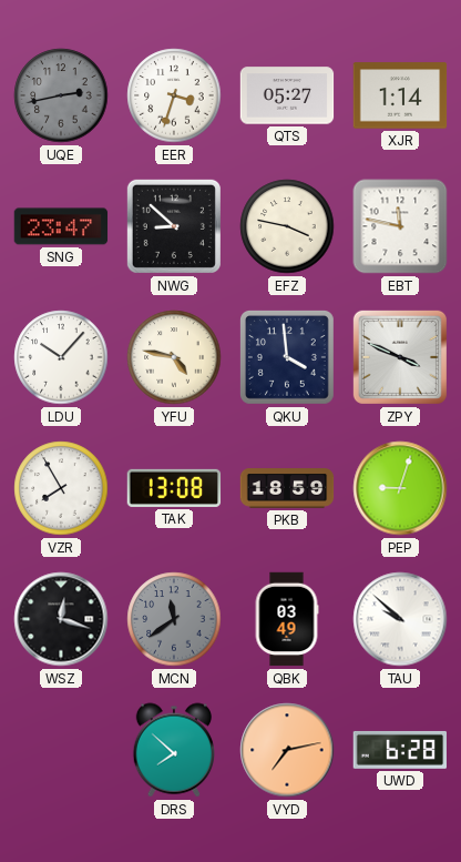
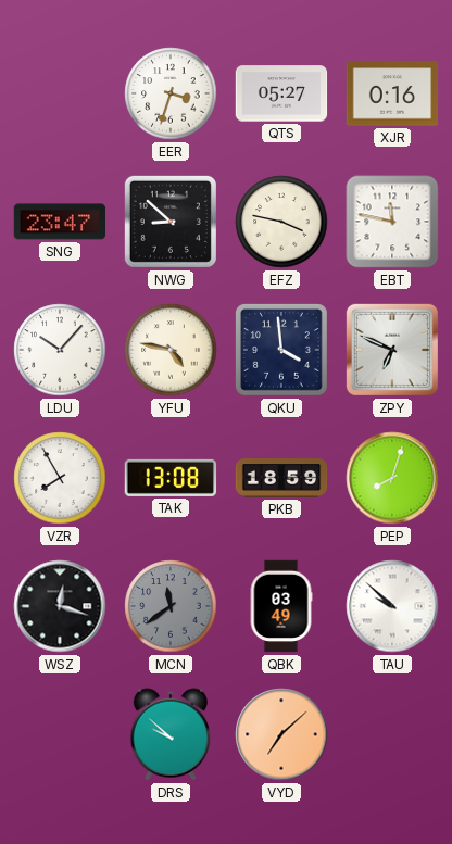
UQE: 2:43 -> none (61, 95)
XJR: 1:14 -> 0:16 (392, 93)
ZPY: 3:49 -> 6:49 (392, 350)
PEP: 9:03 -> 8:03 (392, 478)
DRS: 7:52 -> 9:52 (171, 734)
VYD: 7:13 -> 7:08 (281, 734)
UWD: 6:28 -> none (399, 750)
